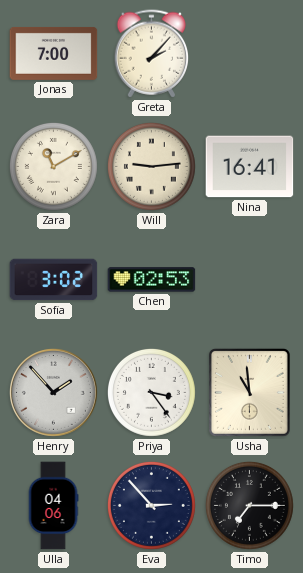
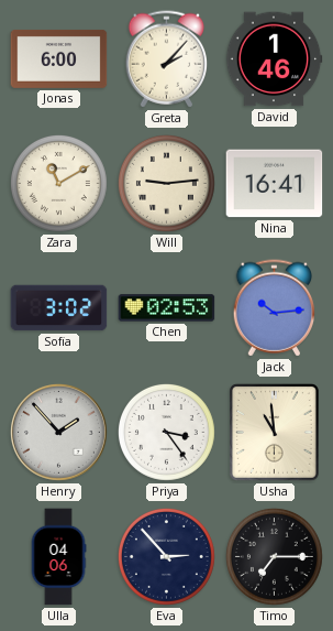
Jonas: 7:00 -> 6:00 (59, 58)
David: none -> 1:46 (274, 59)
Jack: none -> 10:14 (275, 308)
